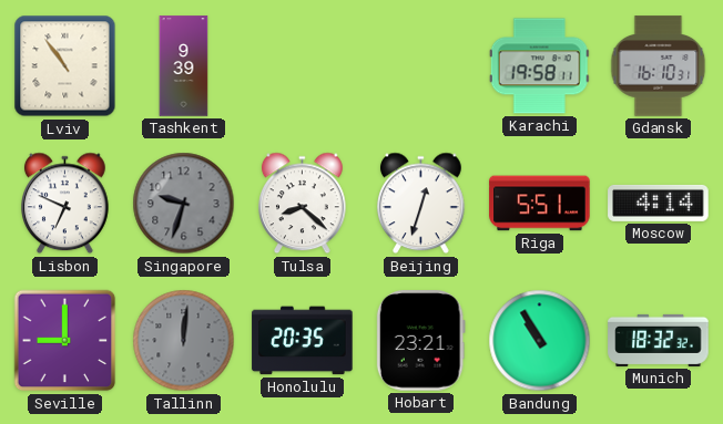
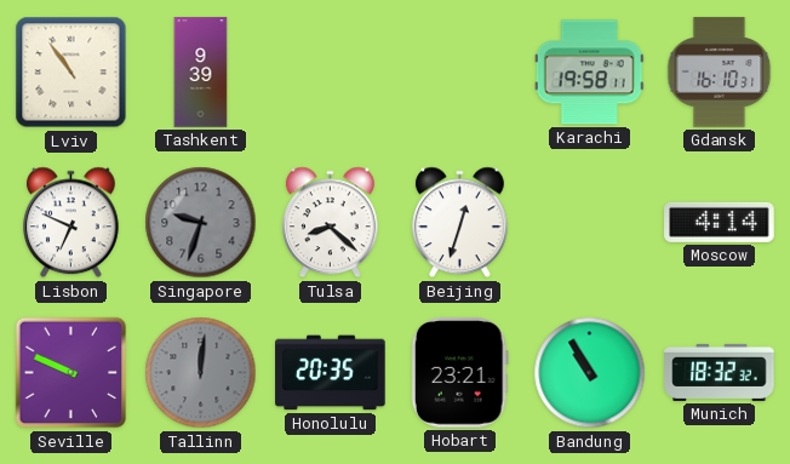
Riga: 5:51 -> none (540, 204)
Seville: 9:00 -> 9:49 (71, 373)
